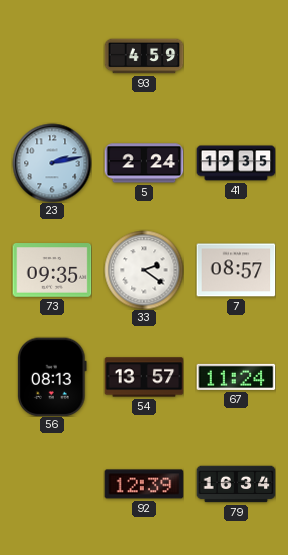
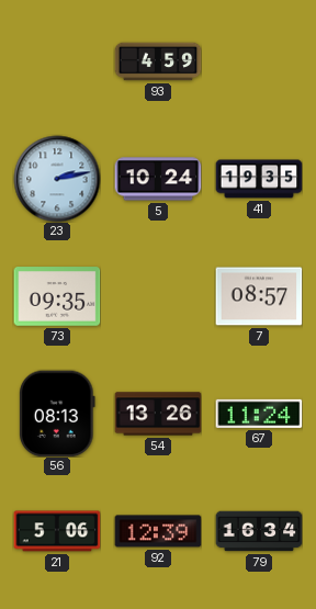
5: 2:24 -> 10:24 (158, 179)
33: 2:21 -> none (144, 270)
54: 13:57 -> 13:26 (158, 414)
21: none -> 5:06 (57, 531)
